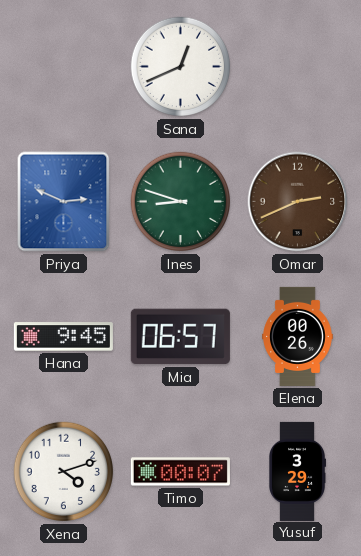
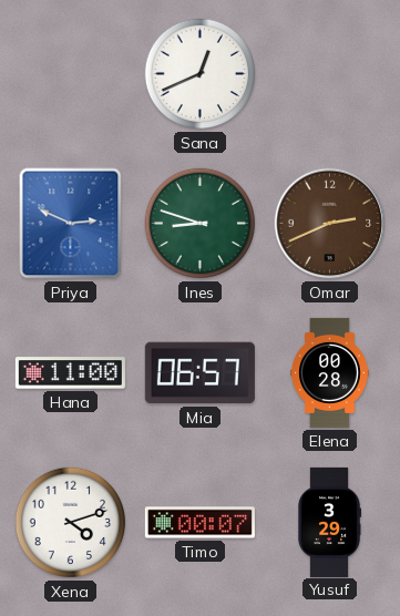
Hana: 9:45 -> 11:00 (70, 373)
Elena: 00:26 -> 00:28 (330, 372)
